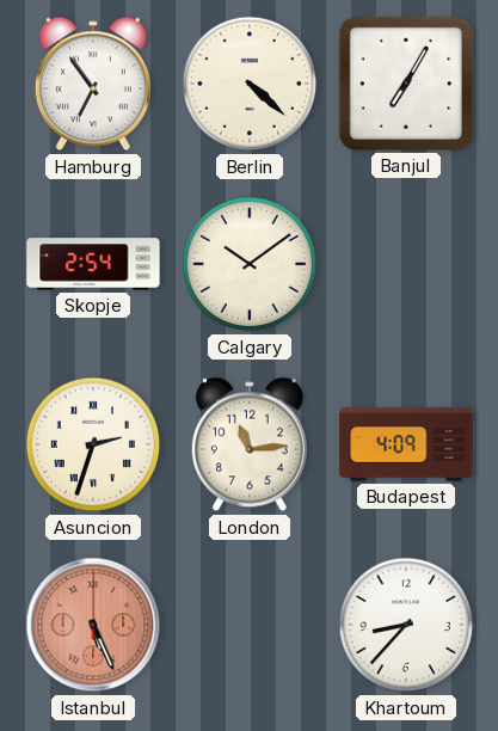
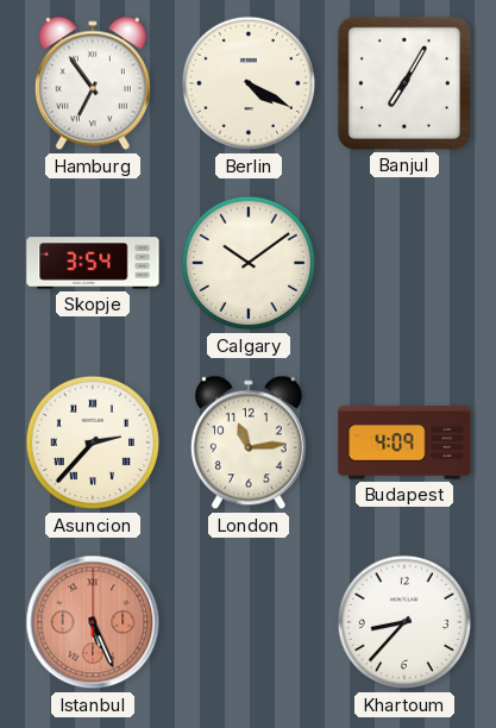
Berlin: 4:22 -> 4:20 (249, 83)
Skopje: 2:54 -> 3:54 (93, 263)
Asuncion: 2:33 -> 2:37 (93, 443)
